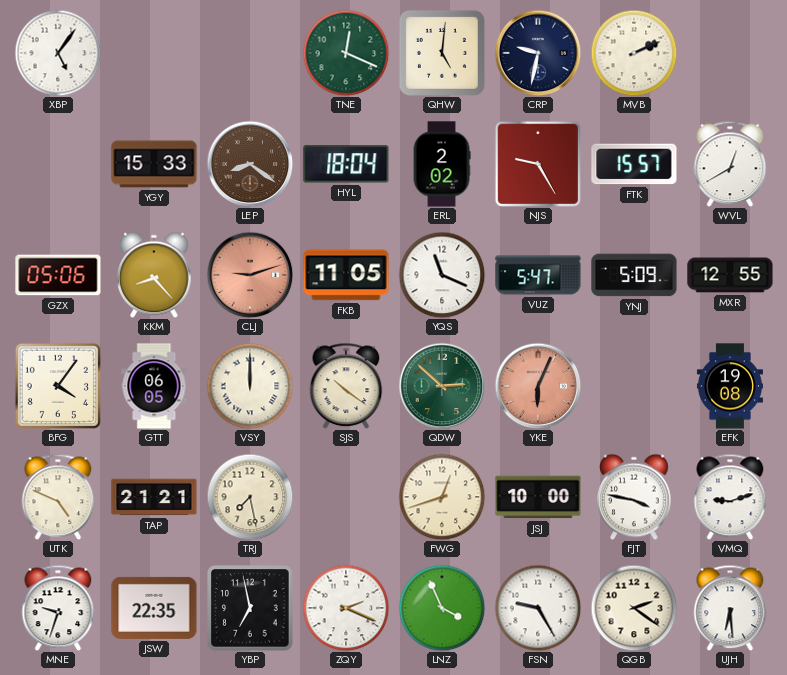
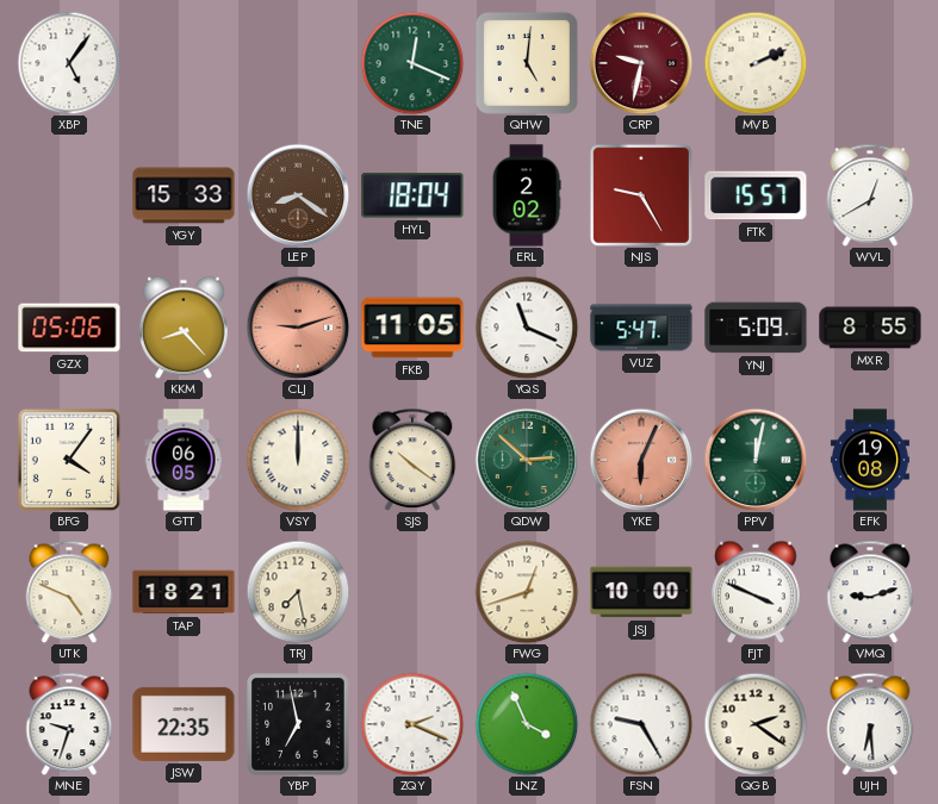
CRP dial: navy -> burgundy (641, 63)
MXR: 12:55 -> 8:55 (870, 328)
PPV: none -> 12:02 (756, 460)
TAP: 21:21 -> 18:21 (184, 592)
FJT: 3:47 -> 3:49 (756, 592)
